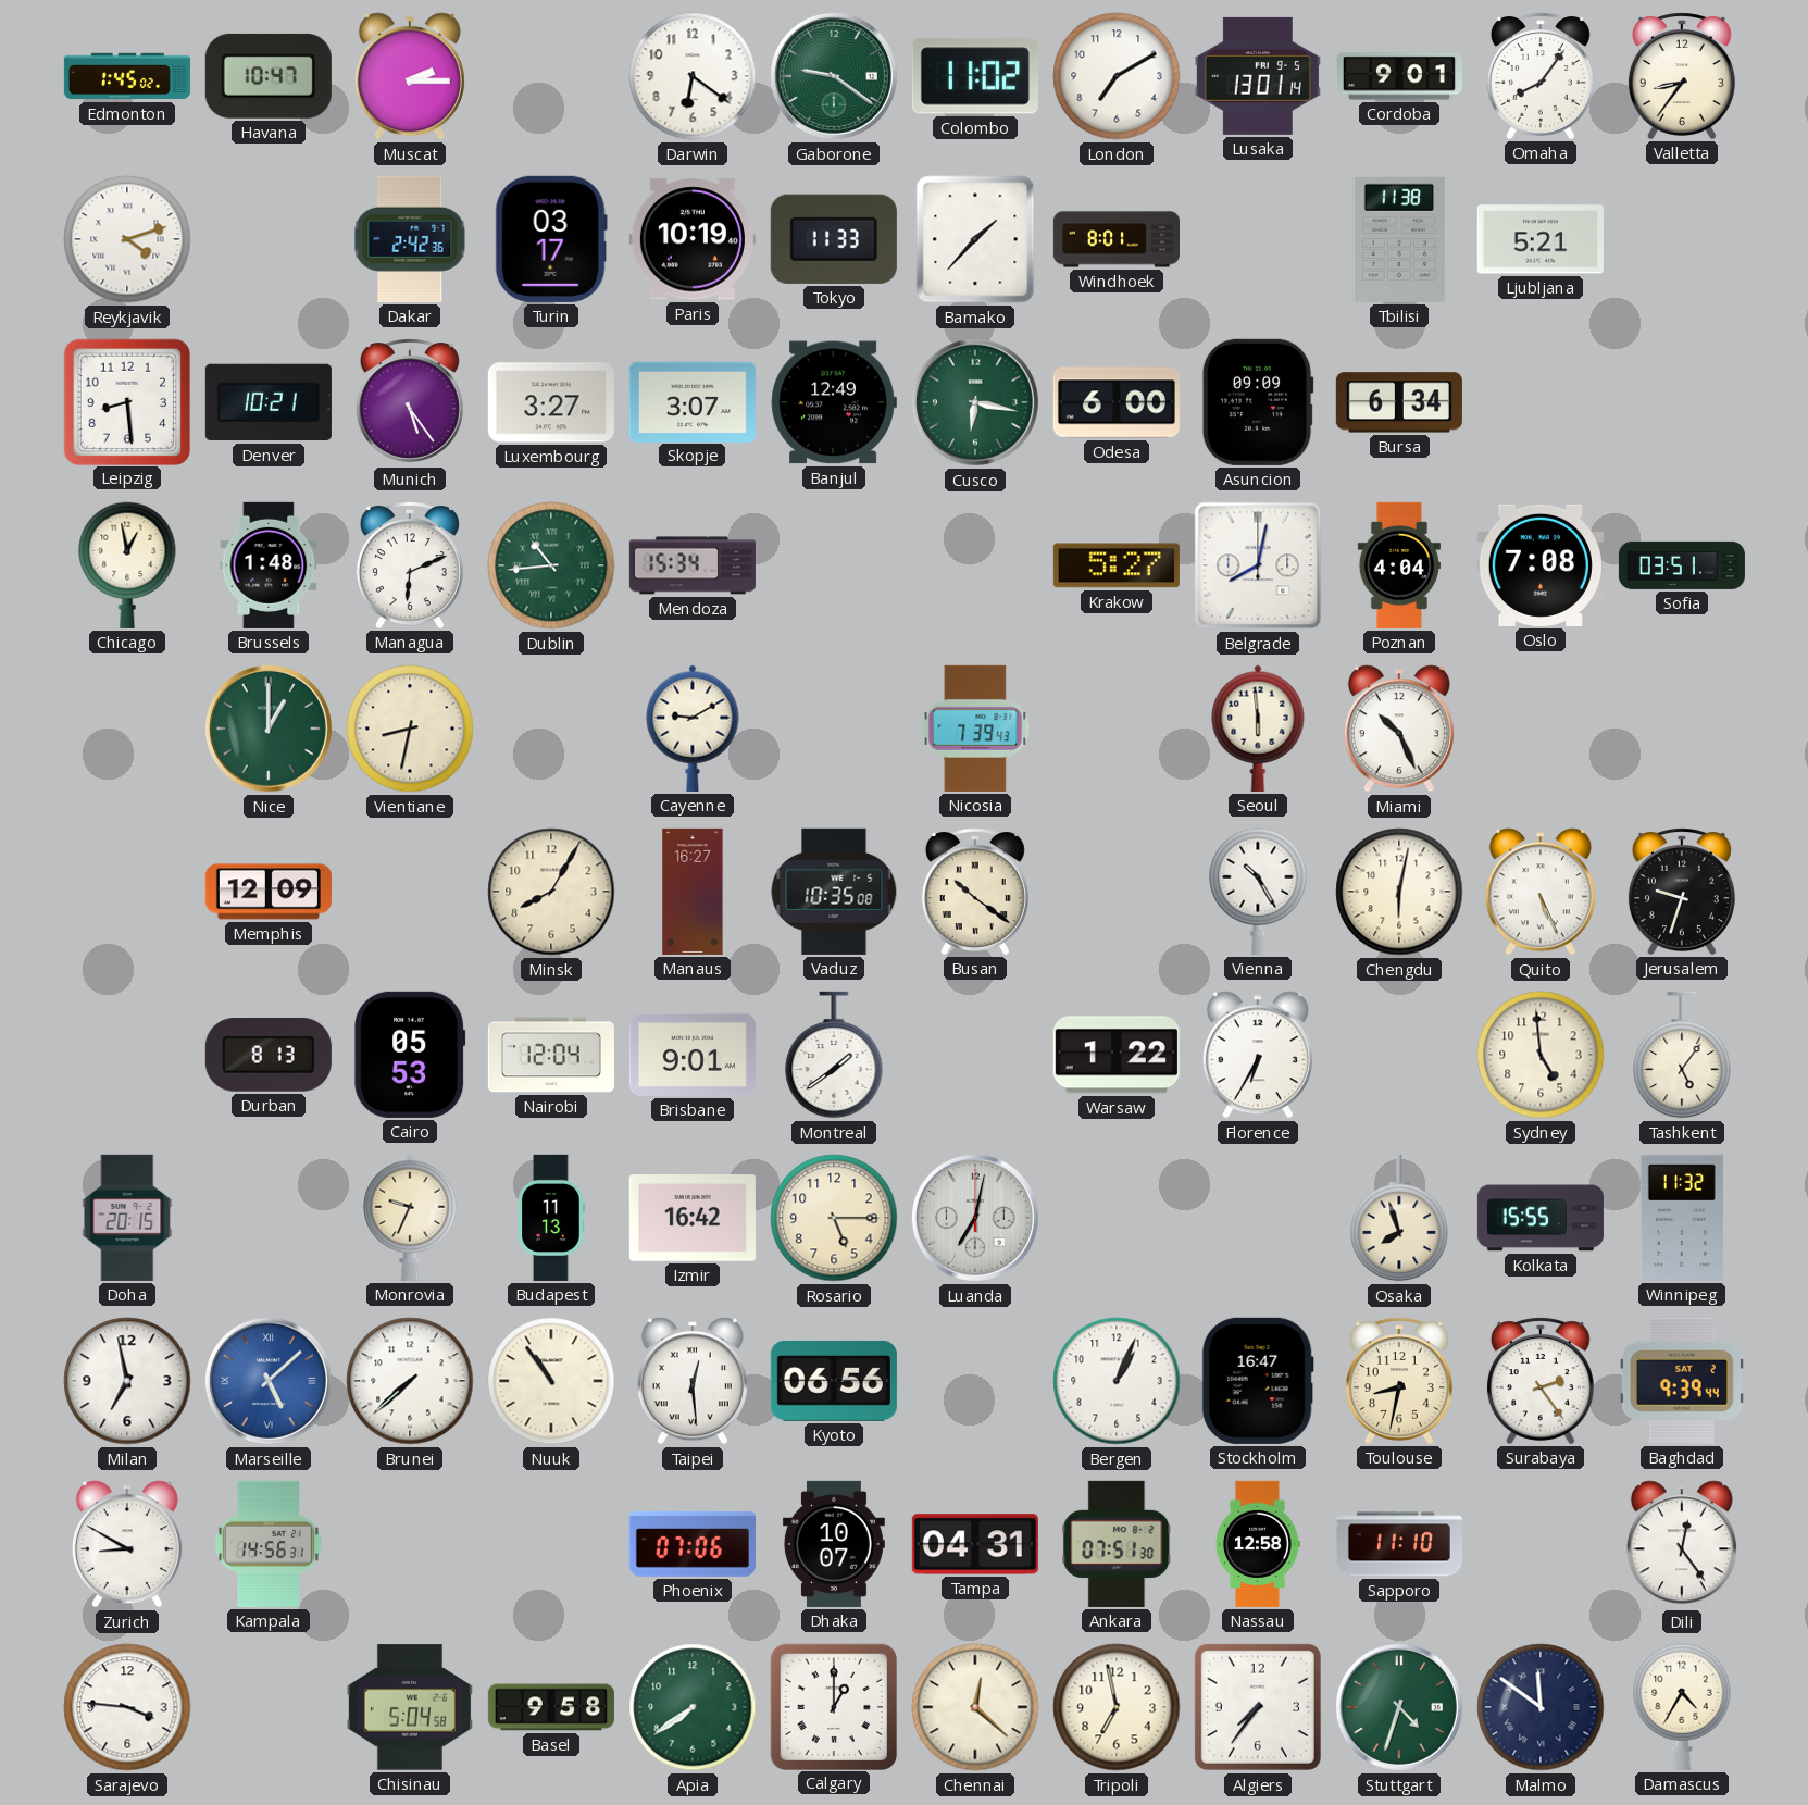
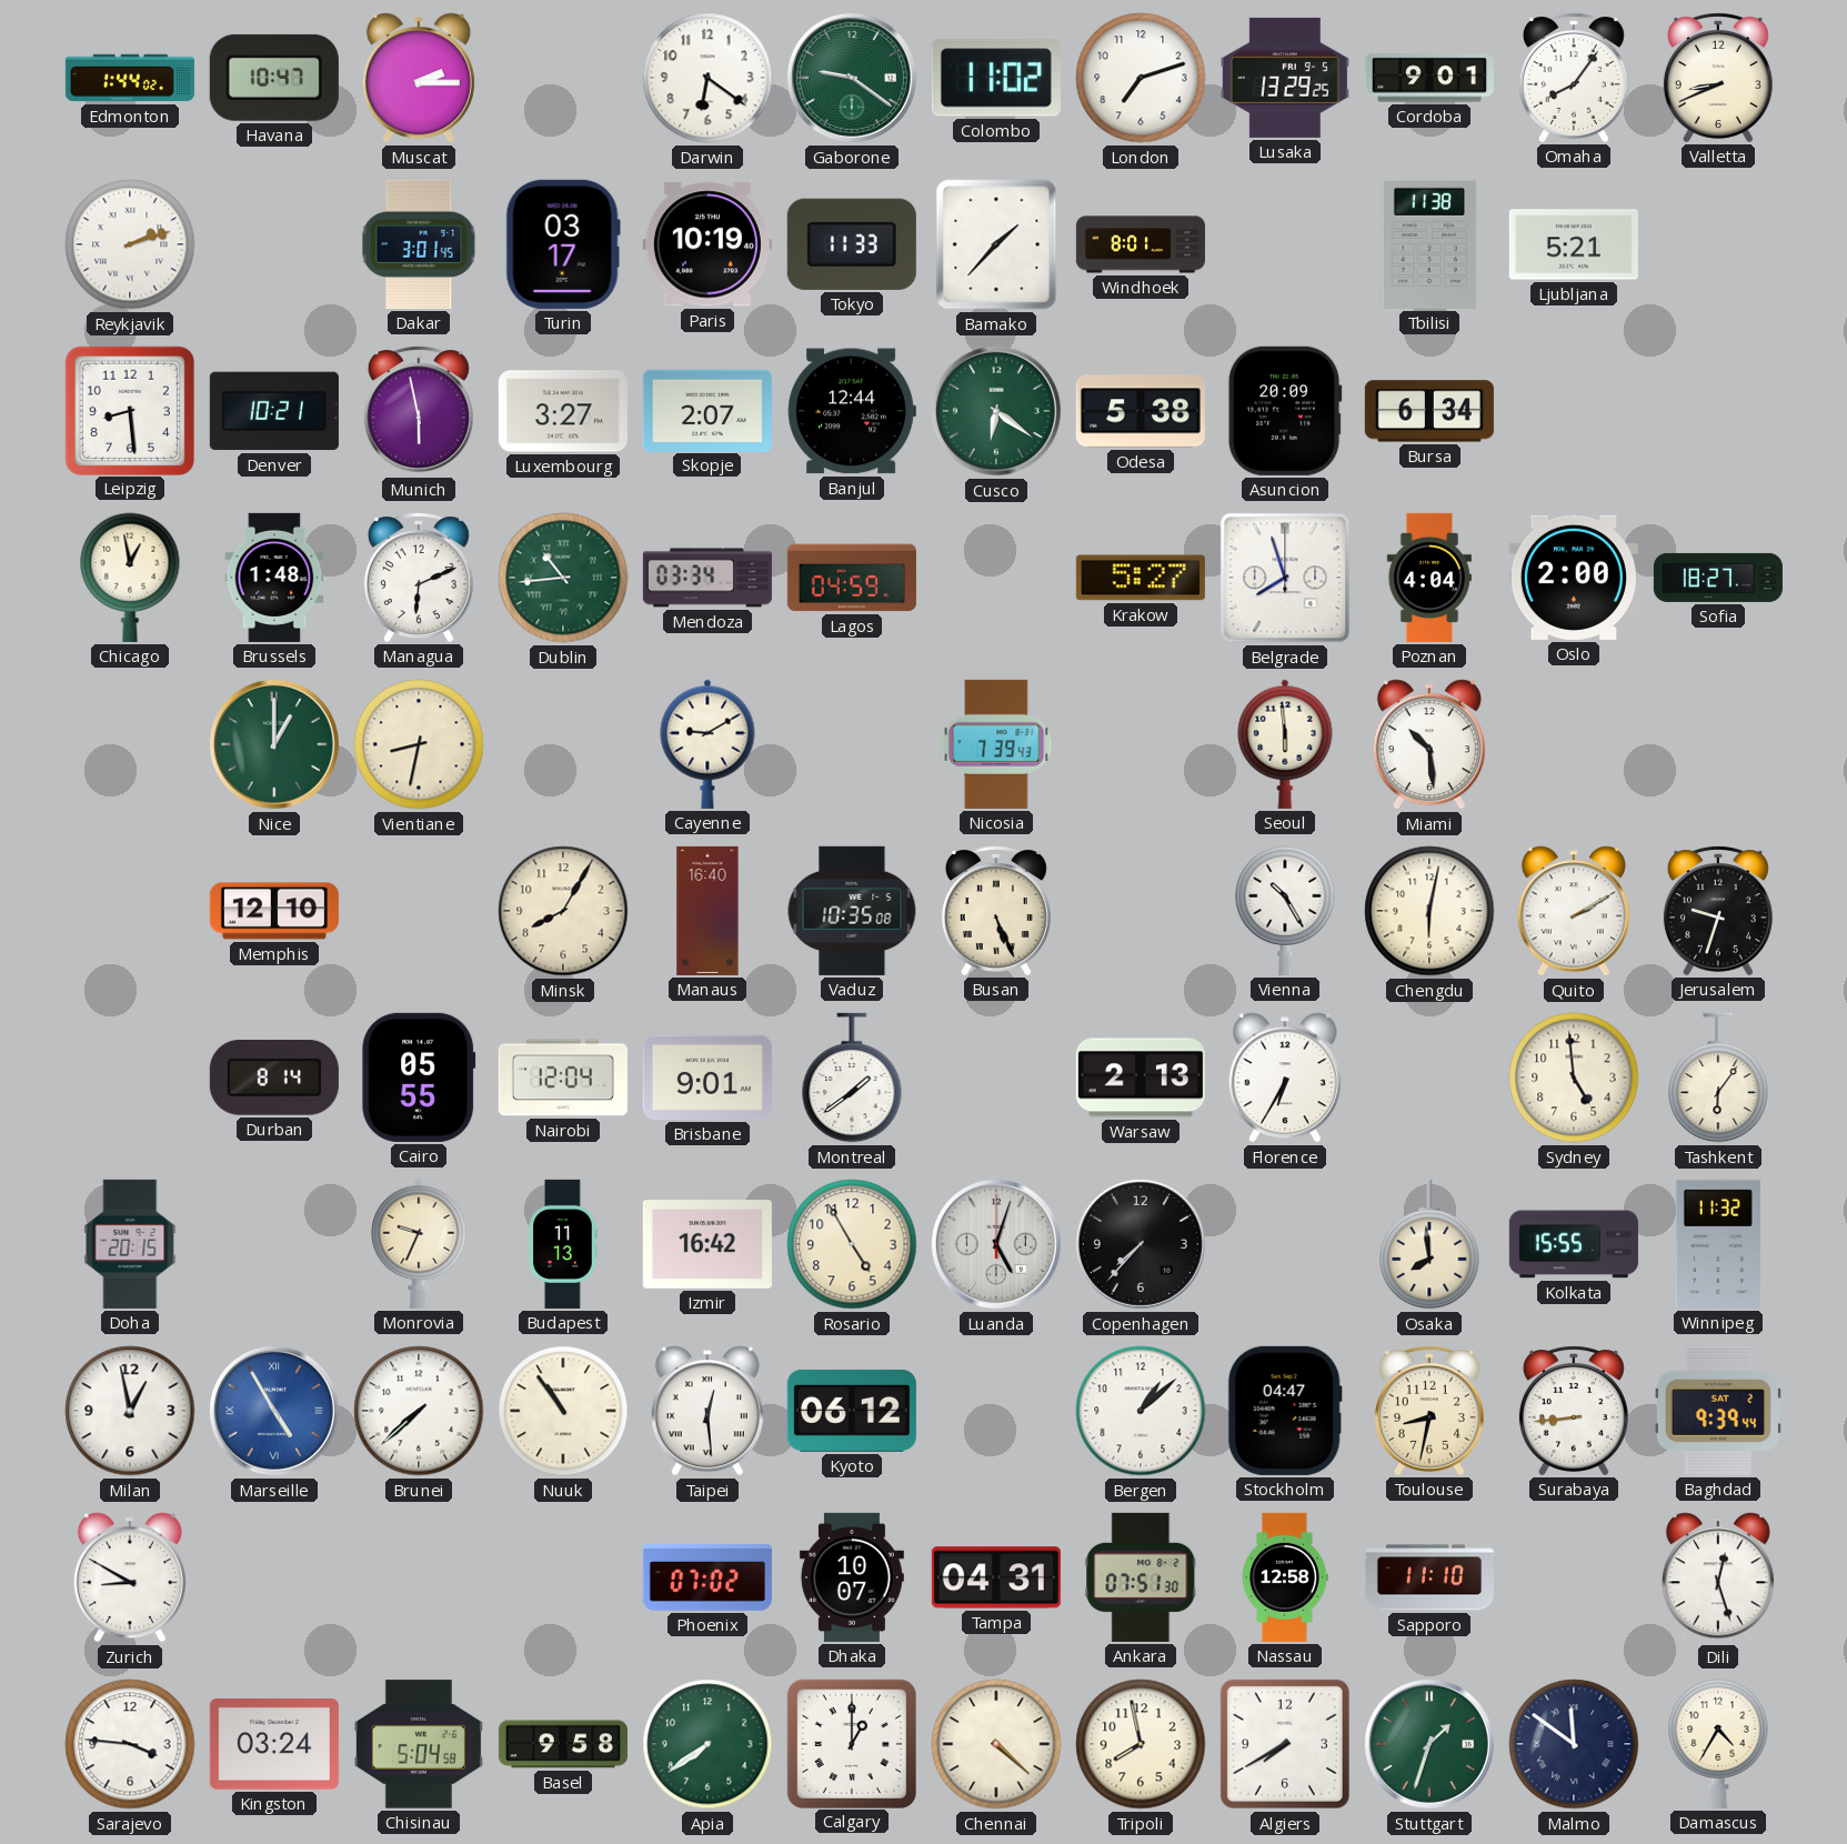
Edmonton: 1:45 -> 1:44 (130, 78)
London: 7:10 -> 7:12 (1141, 78)
Lusaka: 13:01 -> 13:29 (1285, 78)
Valletta: 8:36 -> 8:41 (1718, 78)
Reykjavik: 4:12 -> 2:12 (130, 244)
Dakar: 2:42 -> 3:01 (419, 244)
Munich: 5:24 -> 5:58 (419, 411)
Skopje: 3:07 -> 2:07 (707, 410)
Banjul: 12:49 -> 12:44 (852, 411)
Cusco: 6:17 -> 6:21 (996, 411)
Odesa: 6:00 -> 5:38 (1141, 411)
Asuncion: 09:09 -> 20:09 (1285, 411)
Mendoza: 15:34 -> 03:34 (707, 578)
Lagos: none -> 04:59 (852, 578)
Belgrade: 8:02 -> 7:57 (1285, 578)
Oslo: 7:08 -> 2:00 (1574, 578)
Sofia: 03:51 -> 18:27 (1718, 578)
Miami: 10:26 -> 10:29 (1429, 744)
Memphis: 12:09 -> 12:10 (274, 911)
Manaus: 16:27 -> 16:40 (707, 911)
Busan: 10:21 -> 5:26 (996, 911)
Quito: 5:26 -> 2:10 (1574, 911)
Durban: 8:13 -> 8:14 (274, 1079)
Cairo: 05:53 -> 05:55 (419, 1078)
Warsaw: 1:22 -> 2:13 (1141, 1078)
Tashkent: 5:06 -> 6:06 (1718, 1078)
Rosario: 5:15 -> 4:55 (852, 1244)
Luanda: 7:02 -> 5:03 (996, 1244)
Copenhagen: none -> 7:37 (1141, 1244)
Osaka: 7:57 -> 7:59 (1429, 1244)
Milan: 6:58 -> 12:58 (130, 1411)
Marseille: 5:08 -> 4:55 (274, 1411)
Kyoto: 06:56 -> 06:12 (852, 1411)
Bergen: 1:04 -> 1:08 (1141, 1411)
Stockholm: 16:47 -> 04:47 (1285, 1411)
Surabaya: 2:24 -> 8:44 (1574, 1411)
Kampala: 14:56 -> none (269, 1544)
Phoenix: 07:06 -> 07:02 (707, 1577)
Dili: 12:24 -> 12:27 (1718, 1577)
Kingston: none -> 03:24 (274, 1745)
Chennai: 12:22 -> 4:22 (996, 1744)
Tripoli: 6:58 -> 7:58 (1141, 1744)
Algiers: 7:36 -> 7:40 (1285, 1744)
Stuttgart: 4:33 -> 1:33 (1429, 1744)
